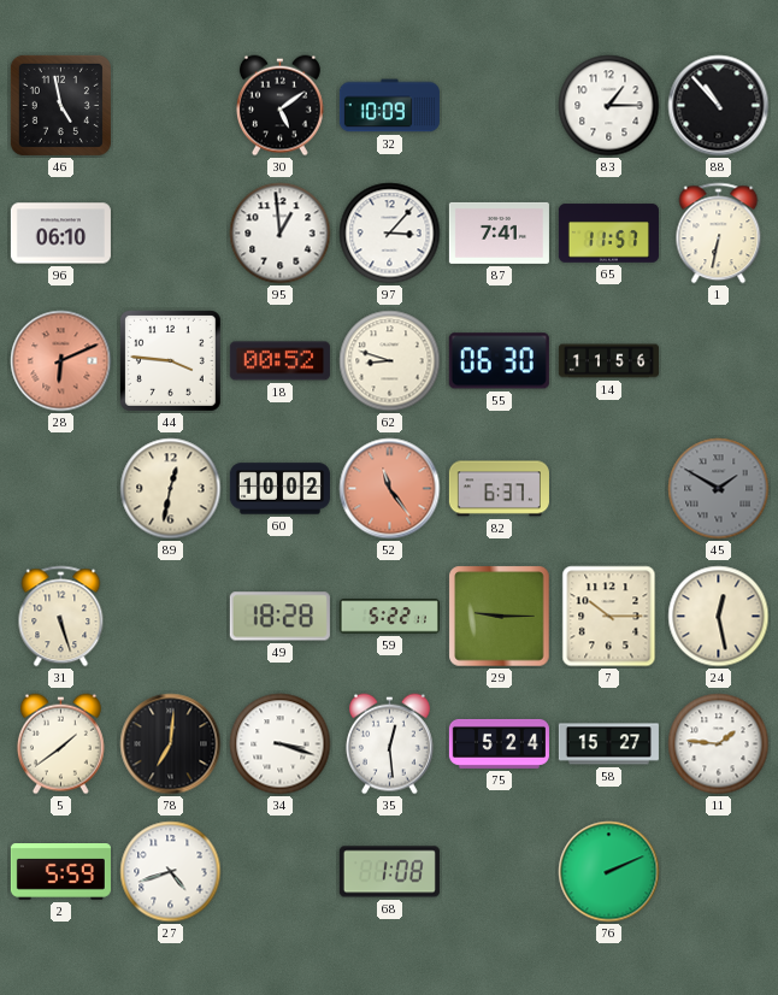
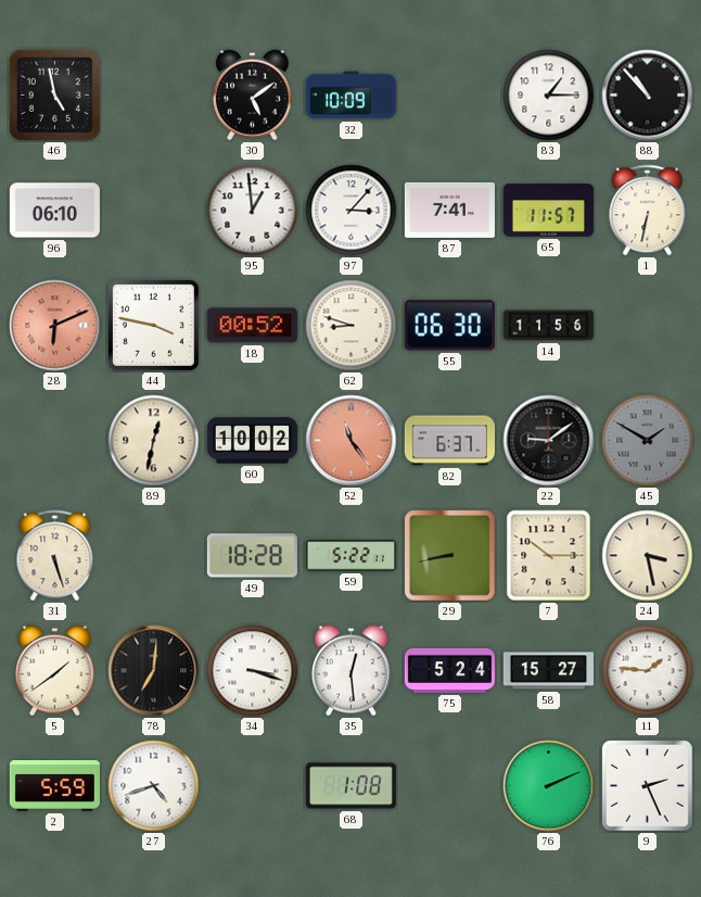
44: 3:46 -> 3:47 (153, 325)
22: none -> 9:09 (549, 441)
29: 9:15 -> 8:43 (450, 556)
24: 12:28 -> 3:28 (648, 556)
9: none -> 2:26 (647, 785)
